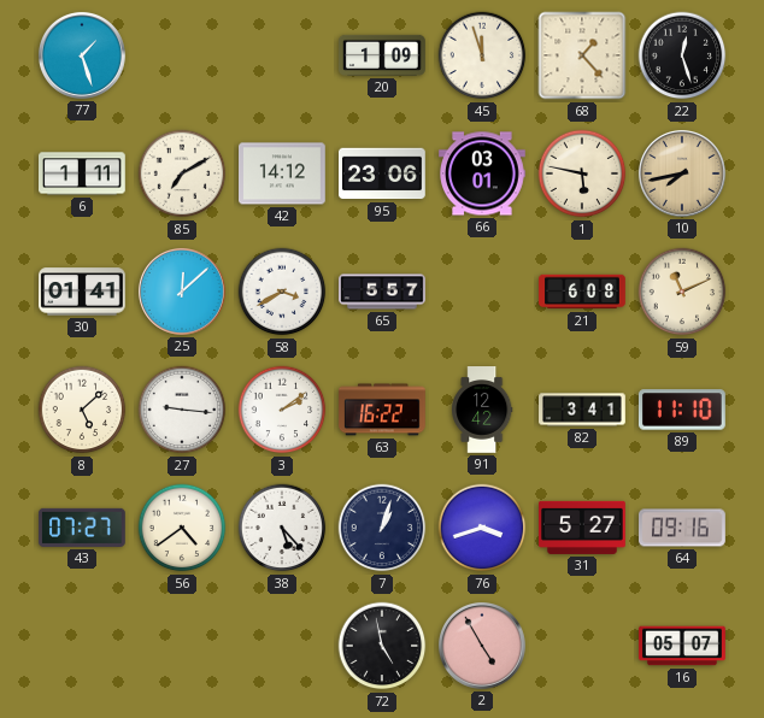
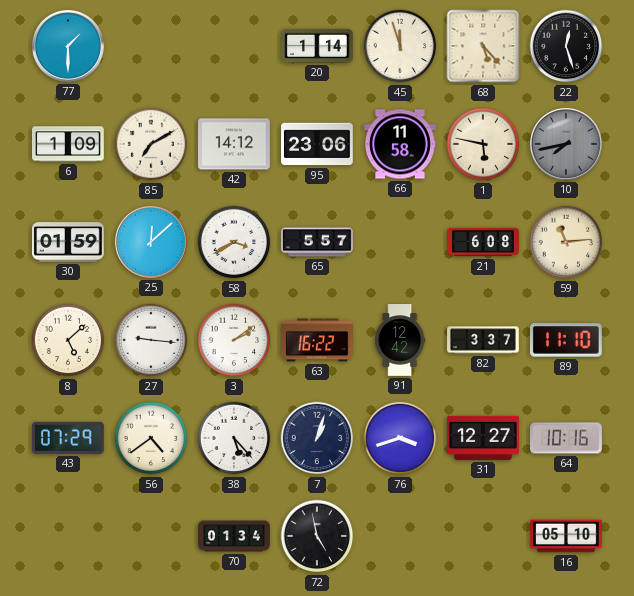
77: 1:27 -> 1:30 (68, 46)
20: 1:09 -> 1:14 (318, 46)
68: 1:23 -> 5:23 (483, 46)
6: 1:11 -> 1:09 (69, 144)
66: 03:01 -> 11:58 (401, 144)
10 dial: champagne -> grey (566, 144)
30: 01:41 -> 01:59 (69, 242)
59: 11:11 -> 11:14 (566, 242)
82: 3:41 -> 3:37 (483, 340)
43: 07:27 -> 07:29 (69, 438)
31: 5:27 -> 12:27 (484, 438)
64: 09:16 -> 10:16 (567, 438)
70: none -> 01:34 (234, 536)
2: 4:55 -> none (482, 646)
16: 05:07 -> 05:10 (566, 536)
